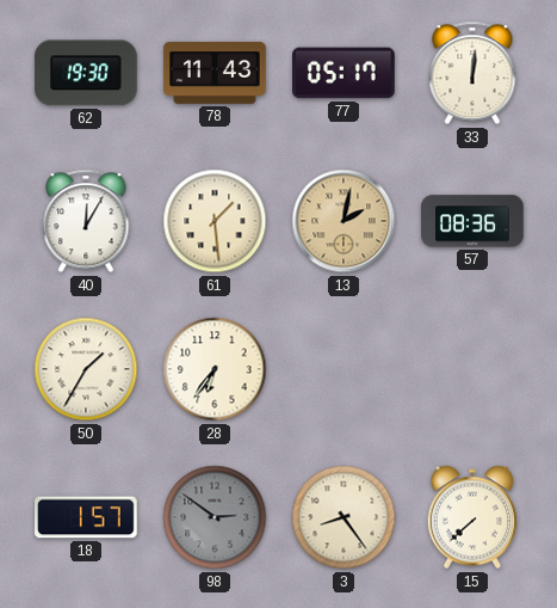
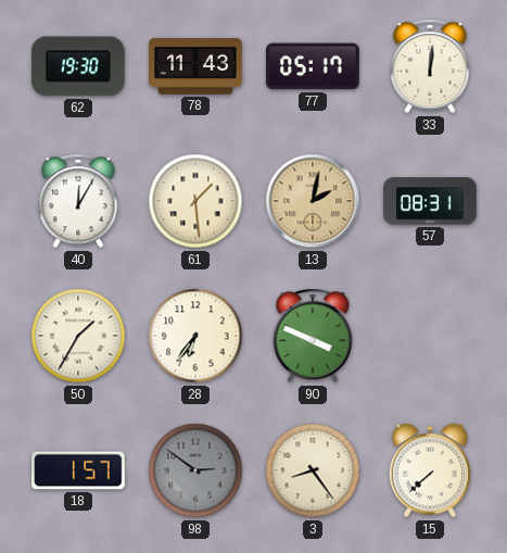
57: 08:36 -> 08:31 (430, 201)
90: none -> 3:49 (313, 336)
